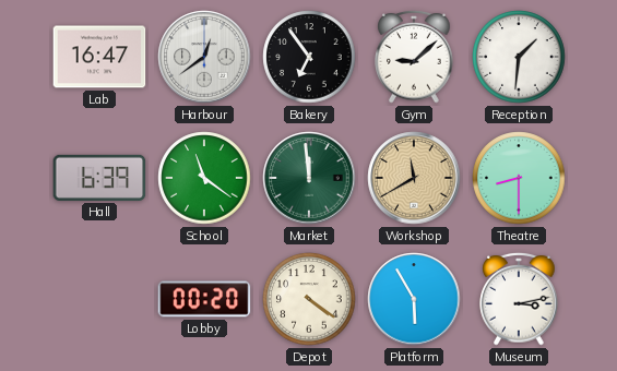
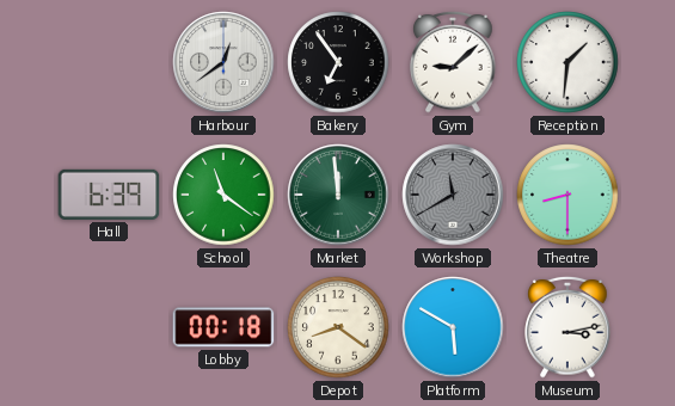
Lab: 16:47 -> none (99, 57)
Workshop dial: champagne -> grey (453, 195)
Lobby: 00:20 -> 00:18 (223, 327)
Depot: 4:21 -> 8:21 (338, 327)
Platform: 5:55 -> 5:50 (453, 327)
